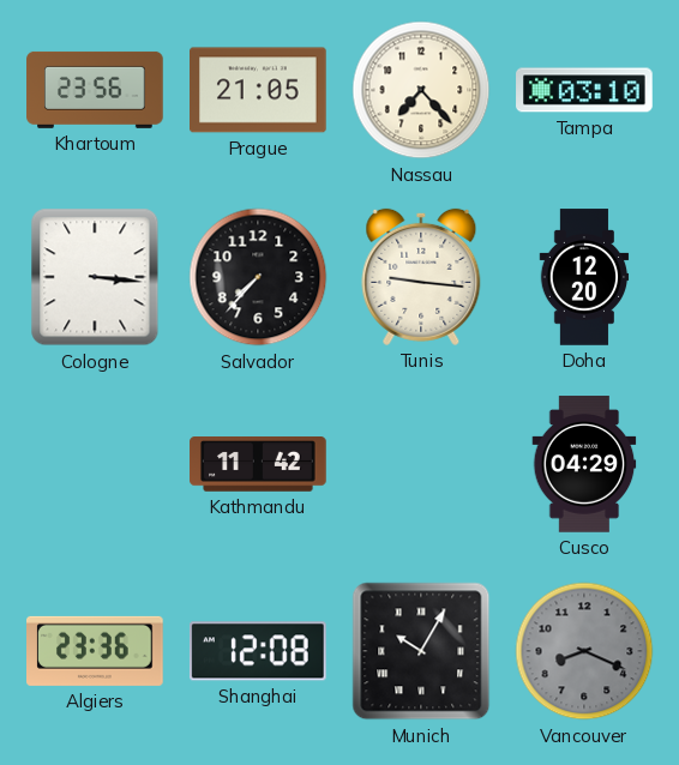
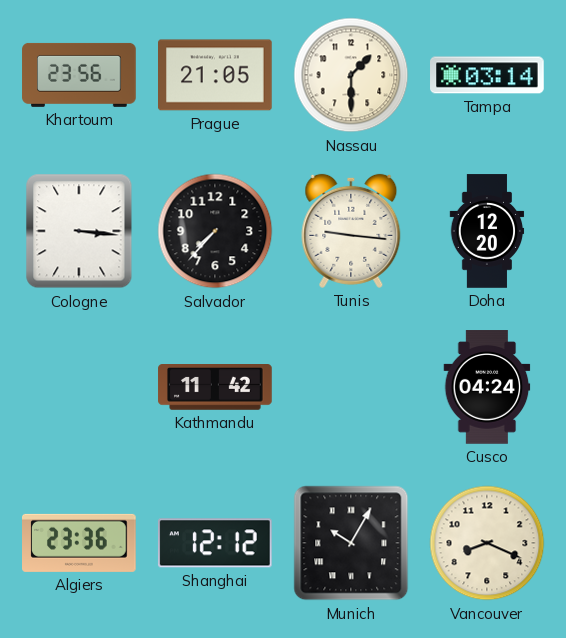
Nassau: 7:23 -> 1:30 (351, 75)
Tampa: 03:10 -> 03:14 (487, 75)
Cusco: 04:29 -> 04:24 (487, 387)
Shanghai: 12:08 -> 12:12 (215, 543)
Vancouver dial: grey -> cream (487, 543)
